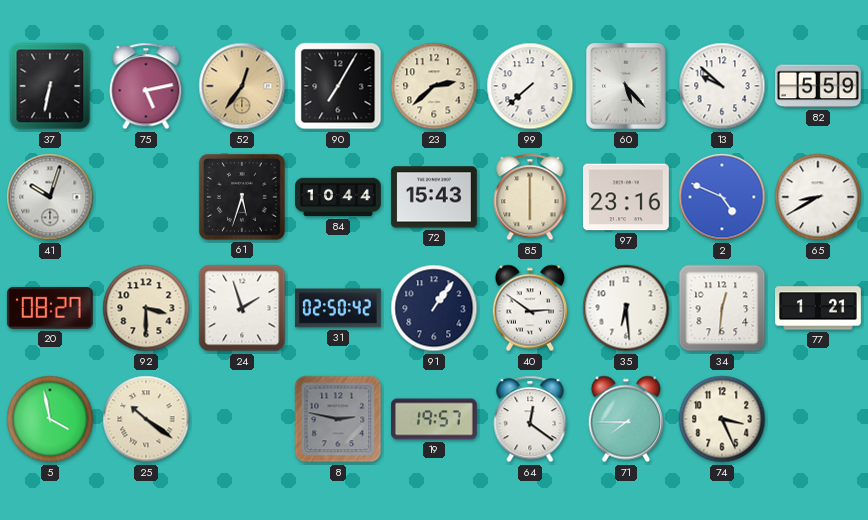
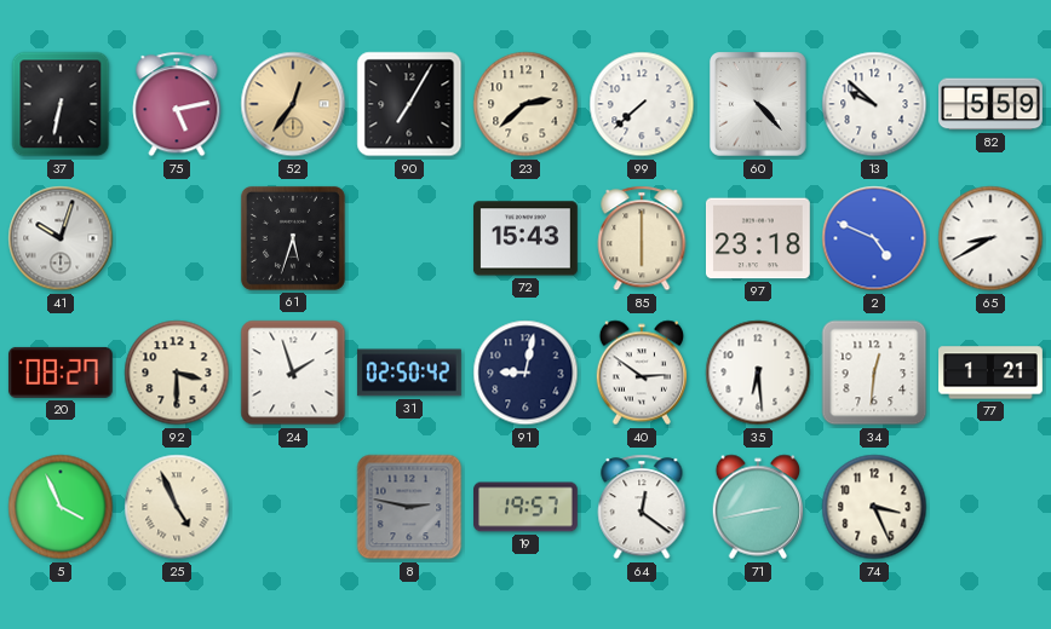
60: 5:23 -> 4:23 (759, 105)
84: 10:44 -> none (339, 197)
97: 23:16 -> 23:18 (758, 238)
91: 1:06 -> 9:02 (525, 373)
5: 3:58 -> 3:56 (61, 507)
25: 10:21 -> 4:56 (177, 507)
71: 7:45 -> 2:43 (758, 507)
